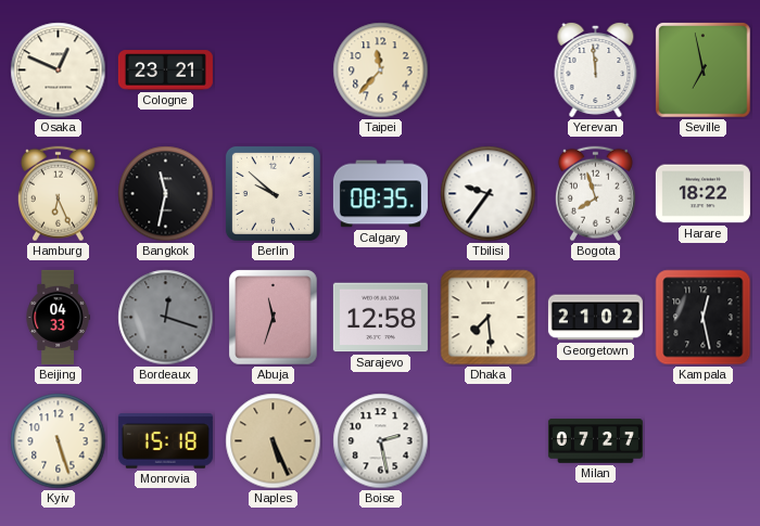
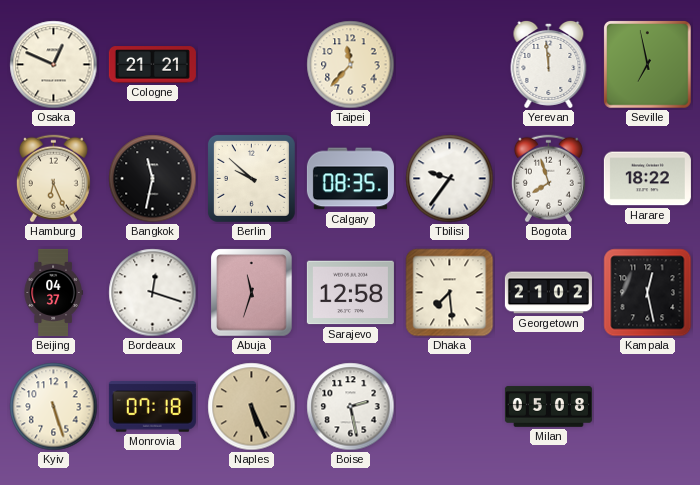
Cologne: 23:21 -> 21:21 (152, 65)
Beijing: 04:33 -> 04:37 (53, 292)
Bordeaux dial: grey -> white (153, 293)
Monrovia: 15:18 -> 07:18 (152, 407)
Milan: 07:27 -> 05:08 (548, 407)
